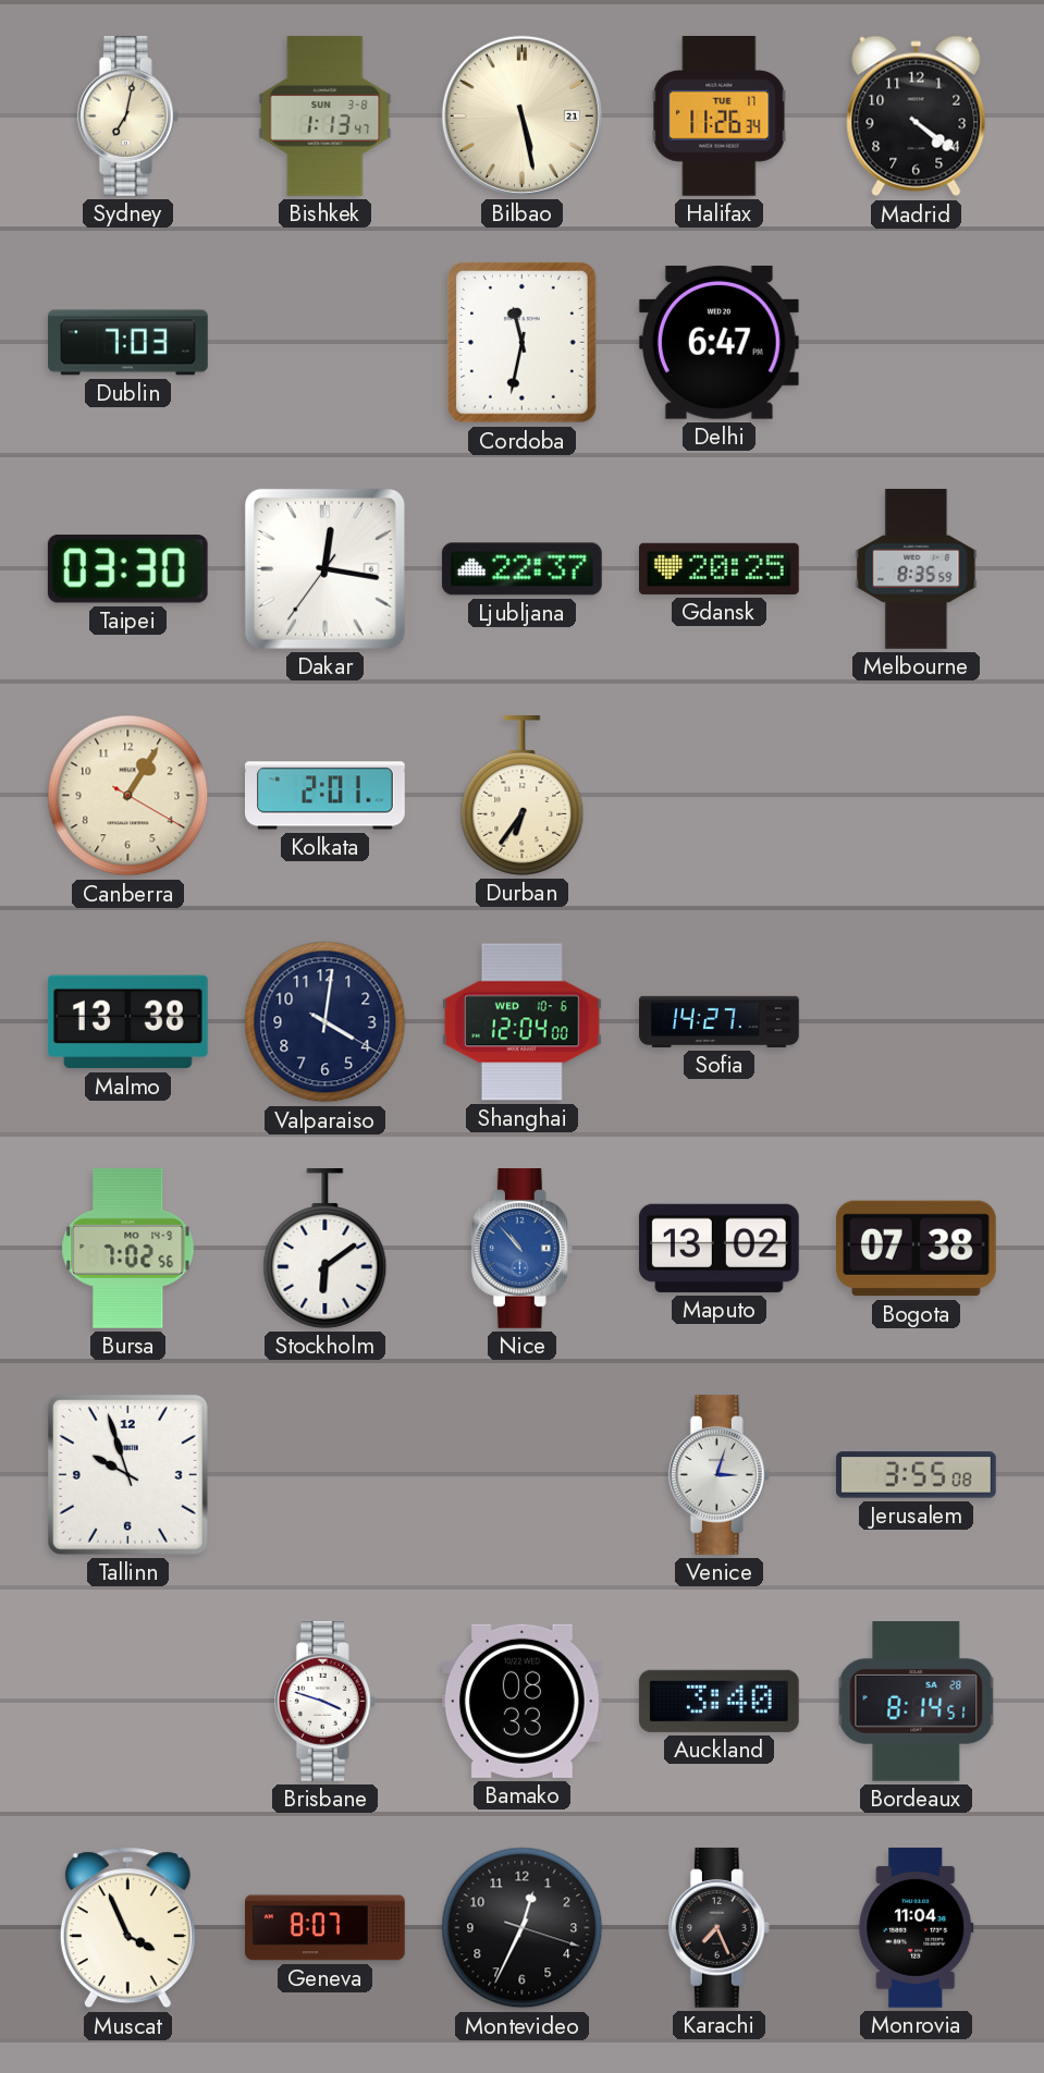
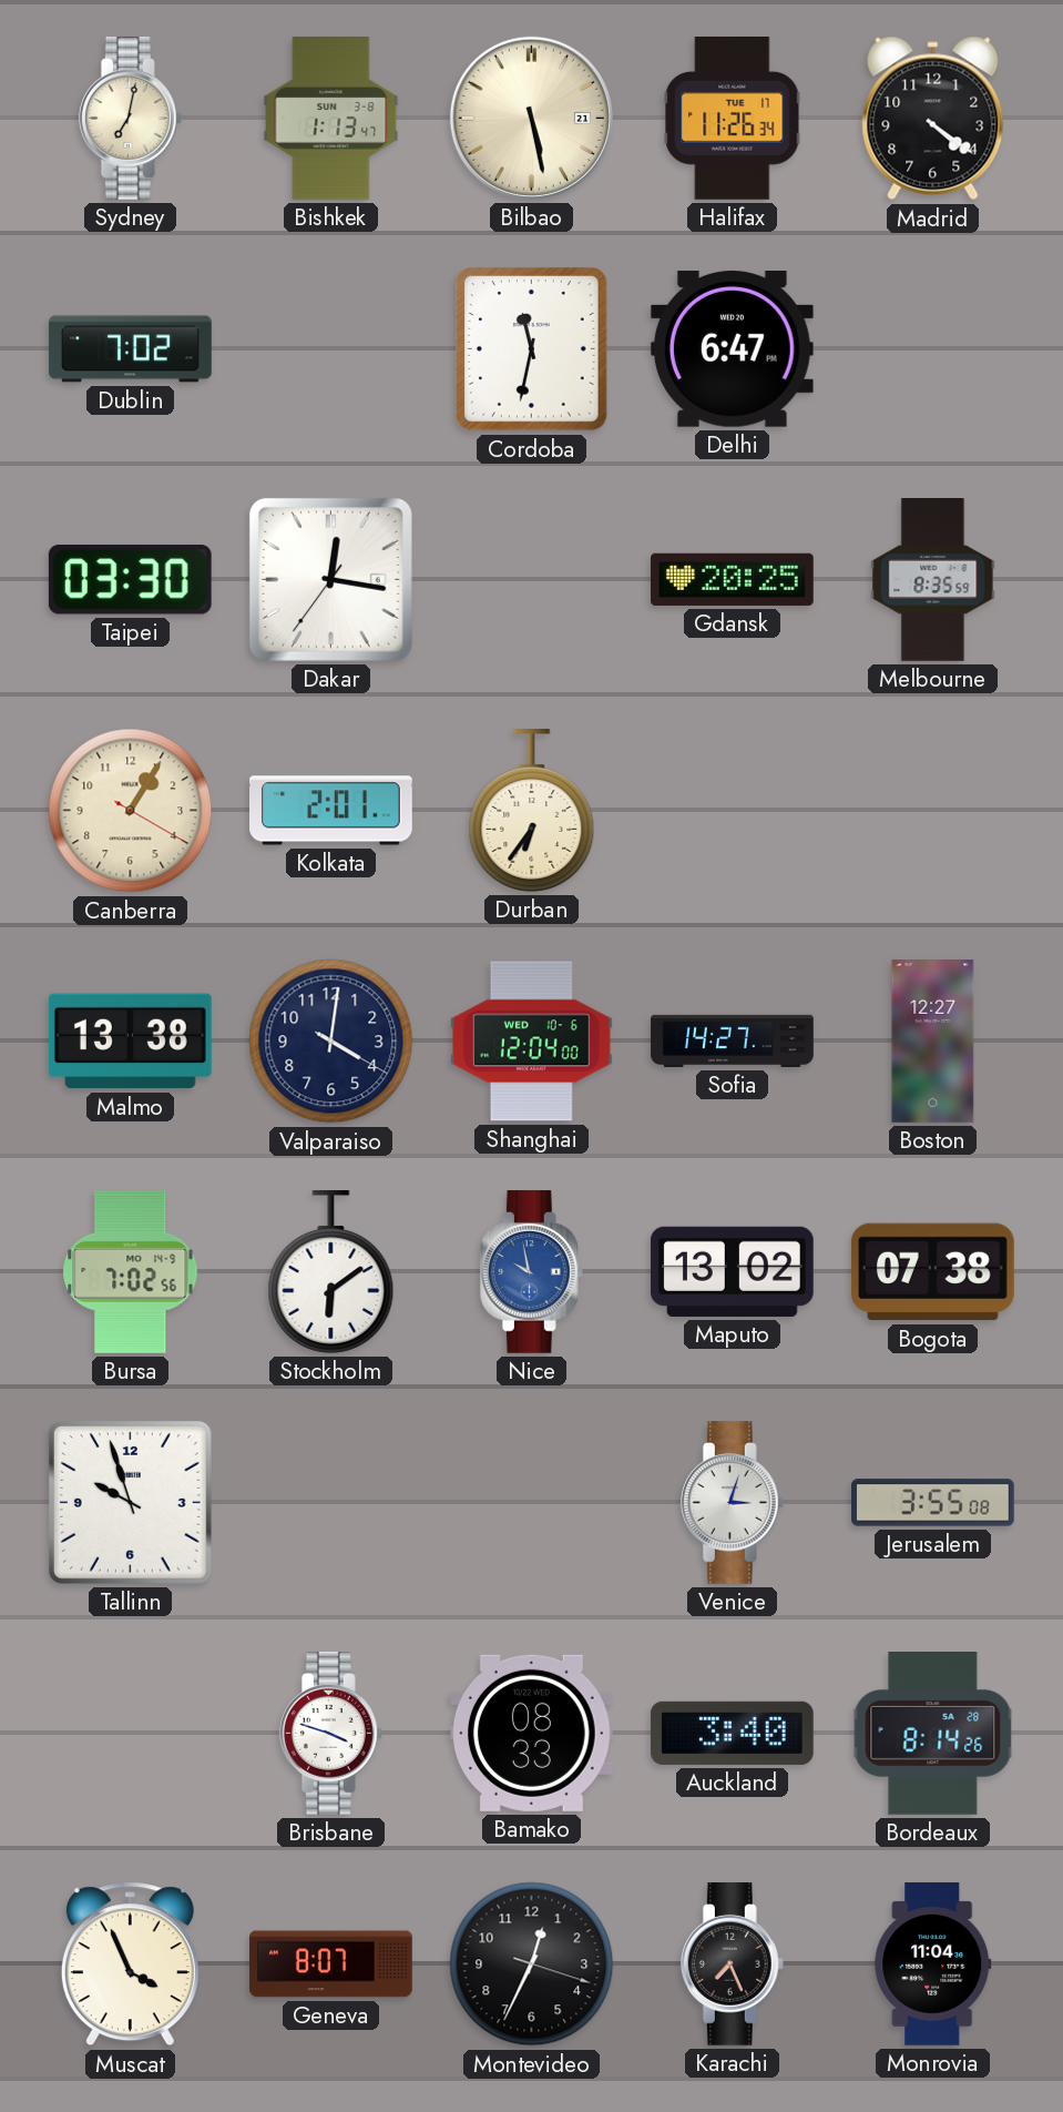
Dublin: 7:03 -> 7:02 (131, 349)
Ljubljana: 22:37 -> none (521, 569)
Boston: none -> 12:27 (933, 1042)
Nice: 10:53 -> 9:58 (531, 1272)
Bordeaux: 8:14:51 -> 8:14:26 (933, 1734)
